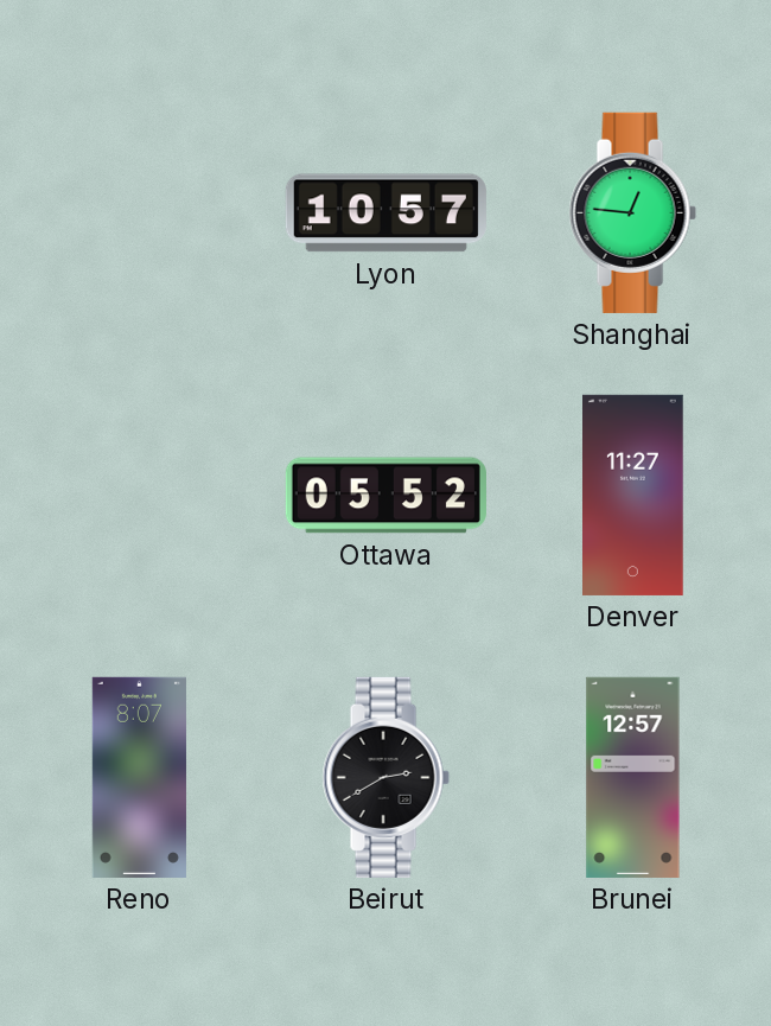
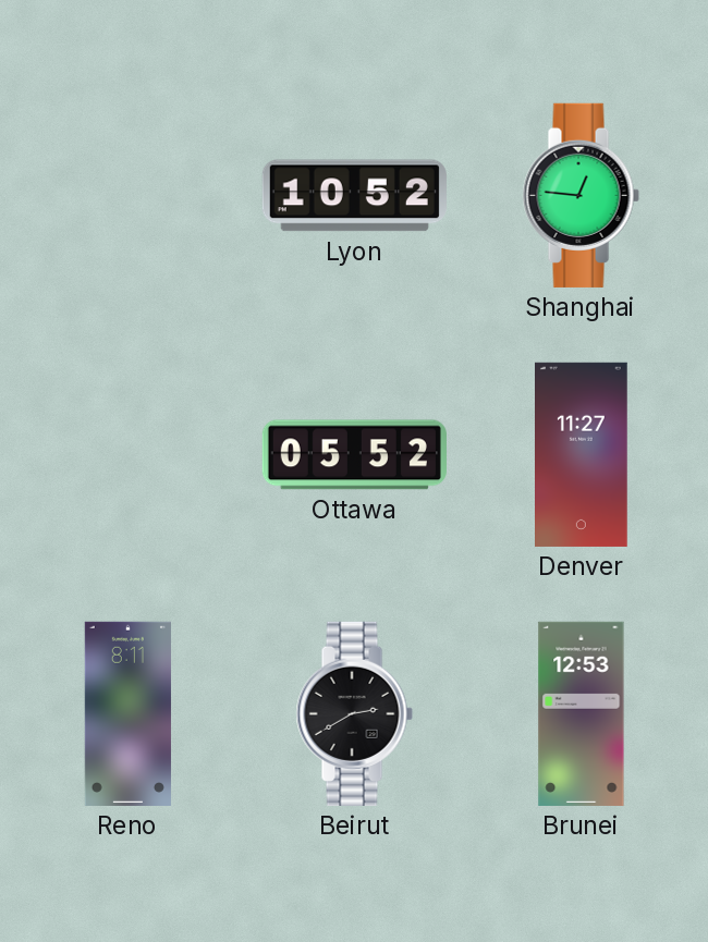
Lyon: 10:57 -> 10:52 (354, 196)
Reno: 8:07 -> 8:11 (127, 713)
Brunei: 12:57 -> 12:53 (582, 713)
